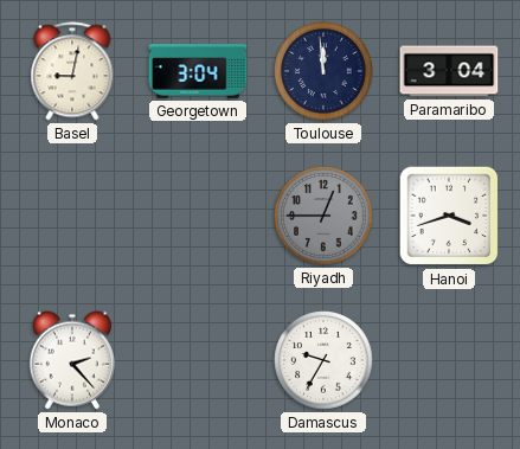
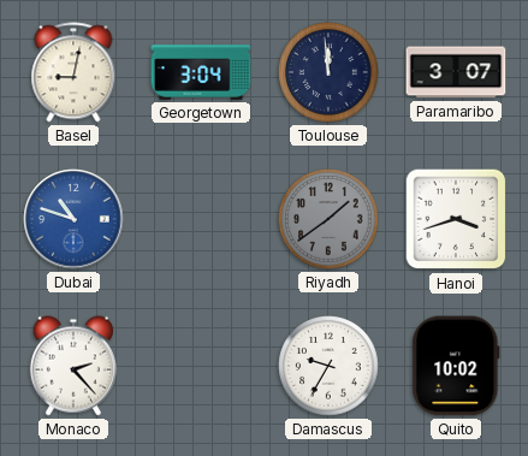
Paramaribo: 3:04 -> 3:07 (456, 72)
Dubai: none -> 10:48 (73, 219)
Riyadh: 12:45 -> 1:39 (328, 219)
Quito: none -> 10:02 (456, 366)
